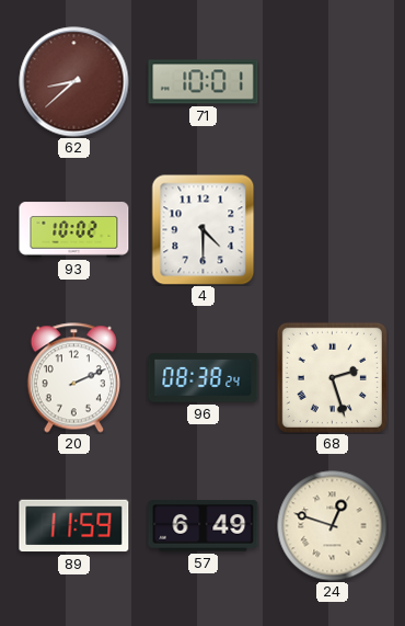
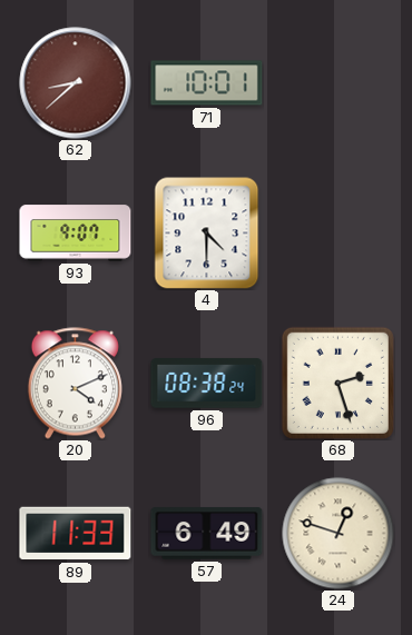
93: 10:02 -> 9:07 (76, 234)
20: 2:11 -> 4:11 (75, 384)
89: 11:59 -> 11:33 (76, 534)
